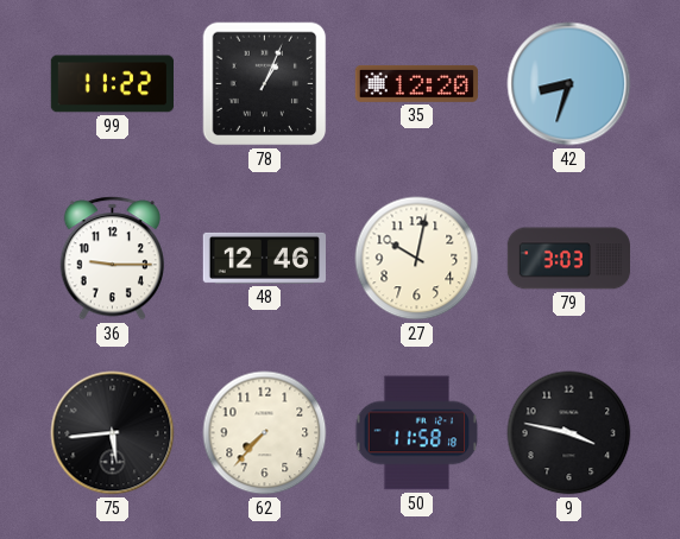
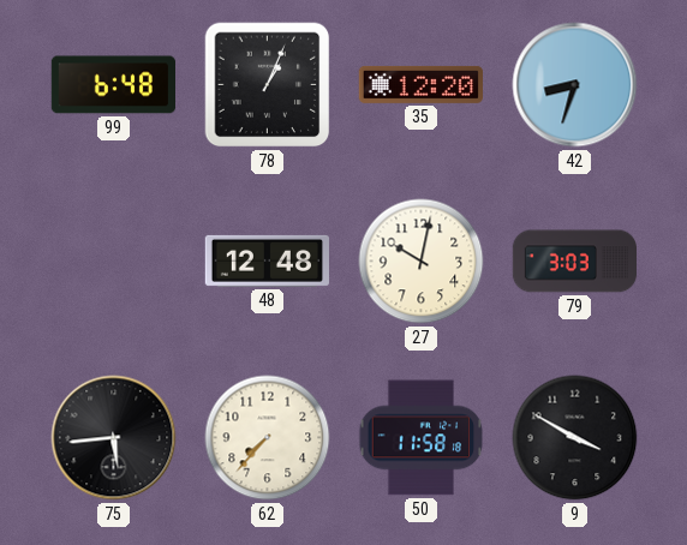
99: 11:22 -> 6:48 (113, 85)
36: 9:15 -> none (113, 259)
48: 12:46 -> 12:48 (267, 260)
9: 3:47 -> 3:50 (575, 438)
